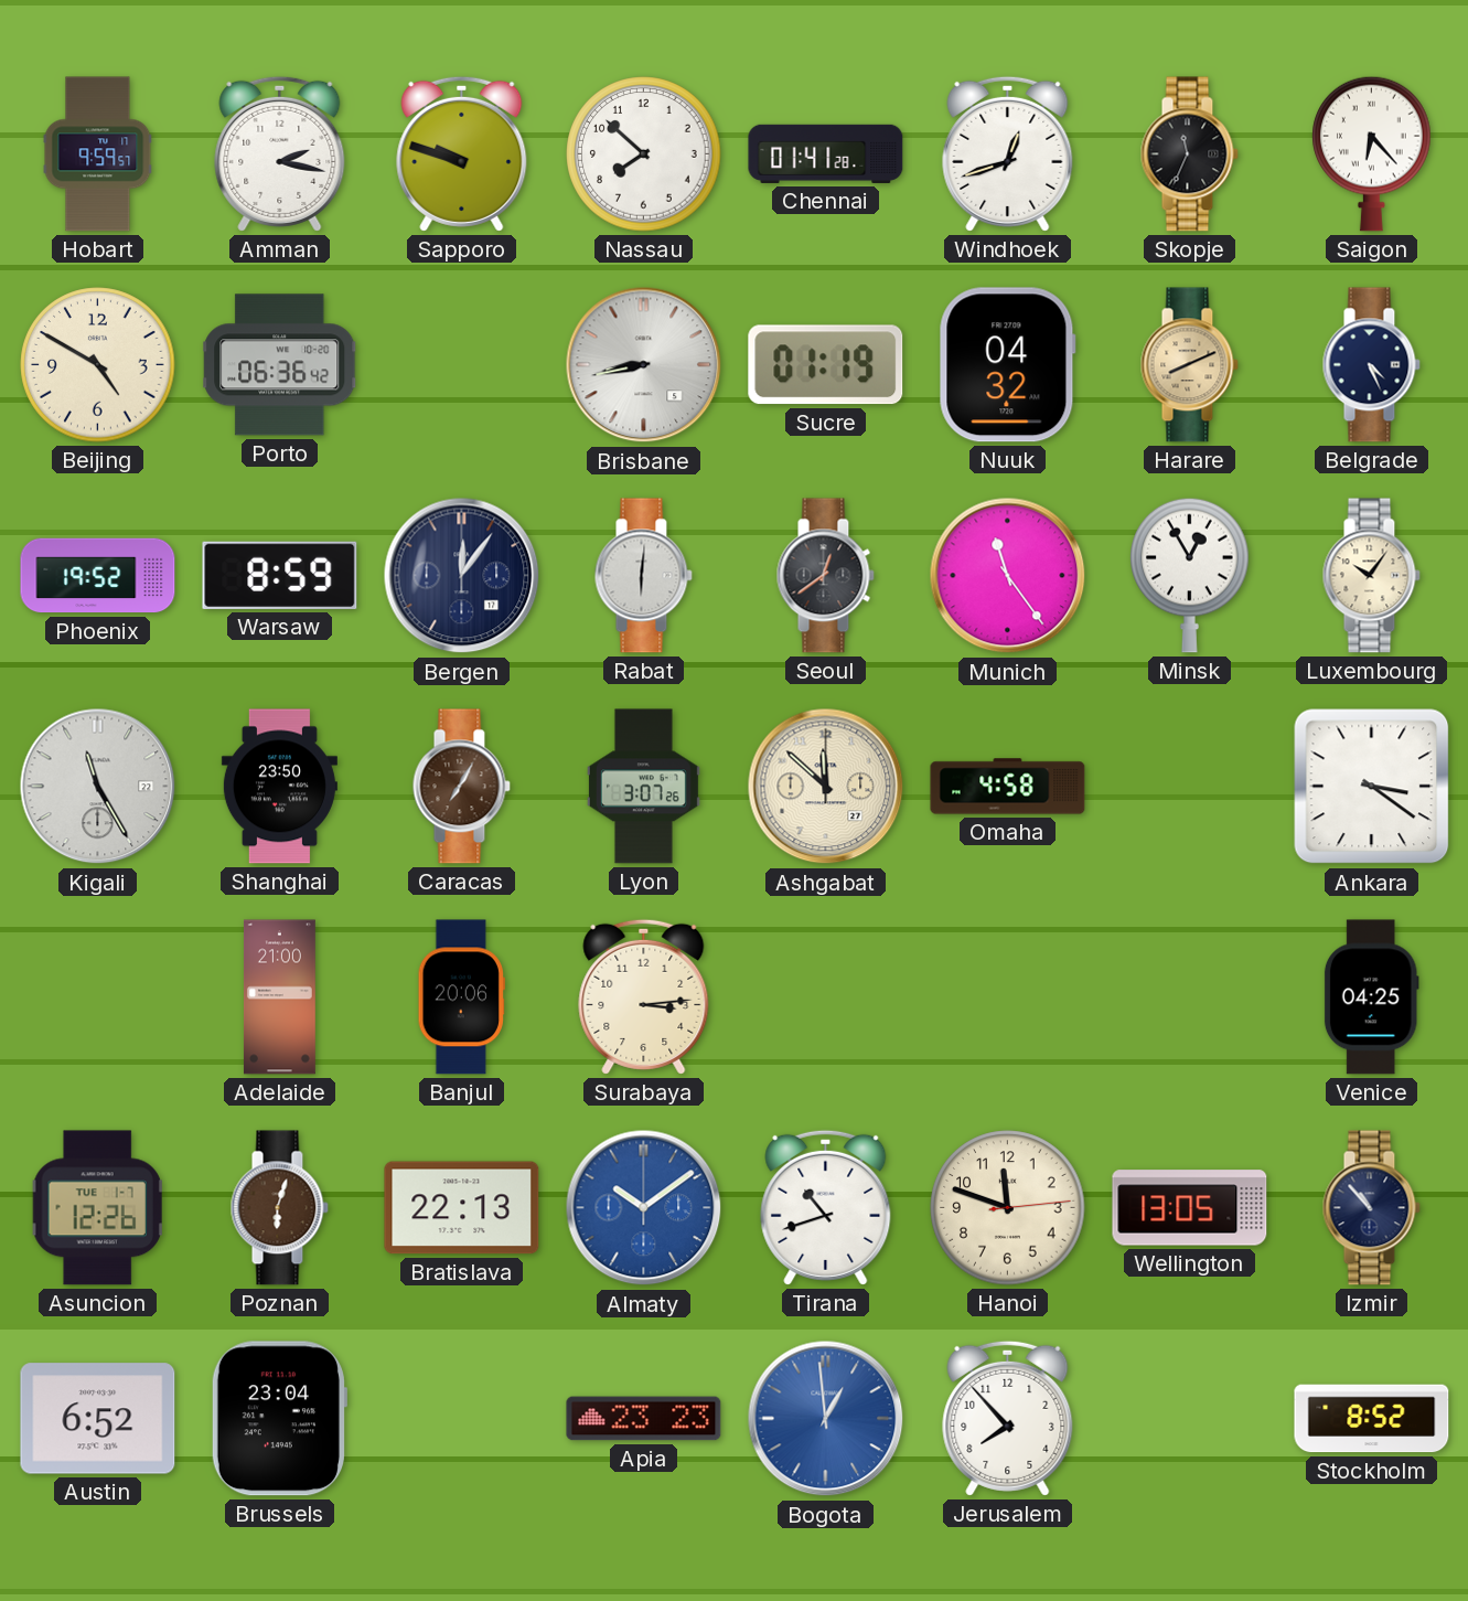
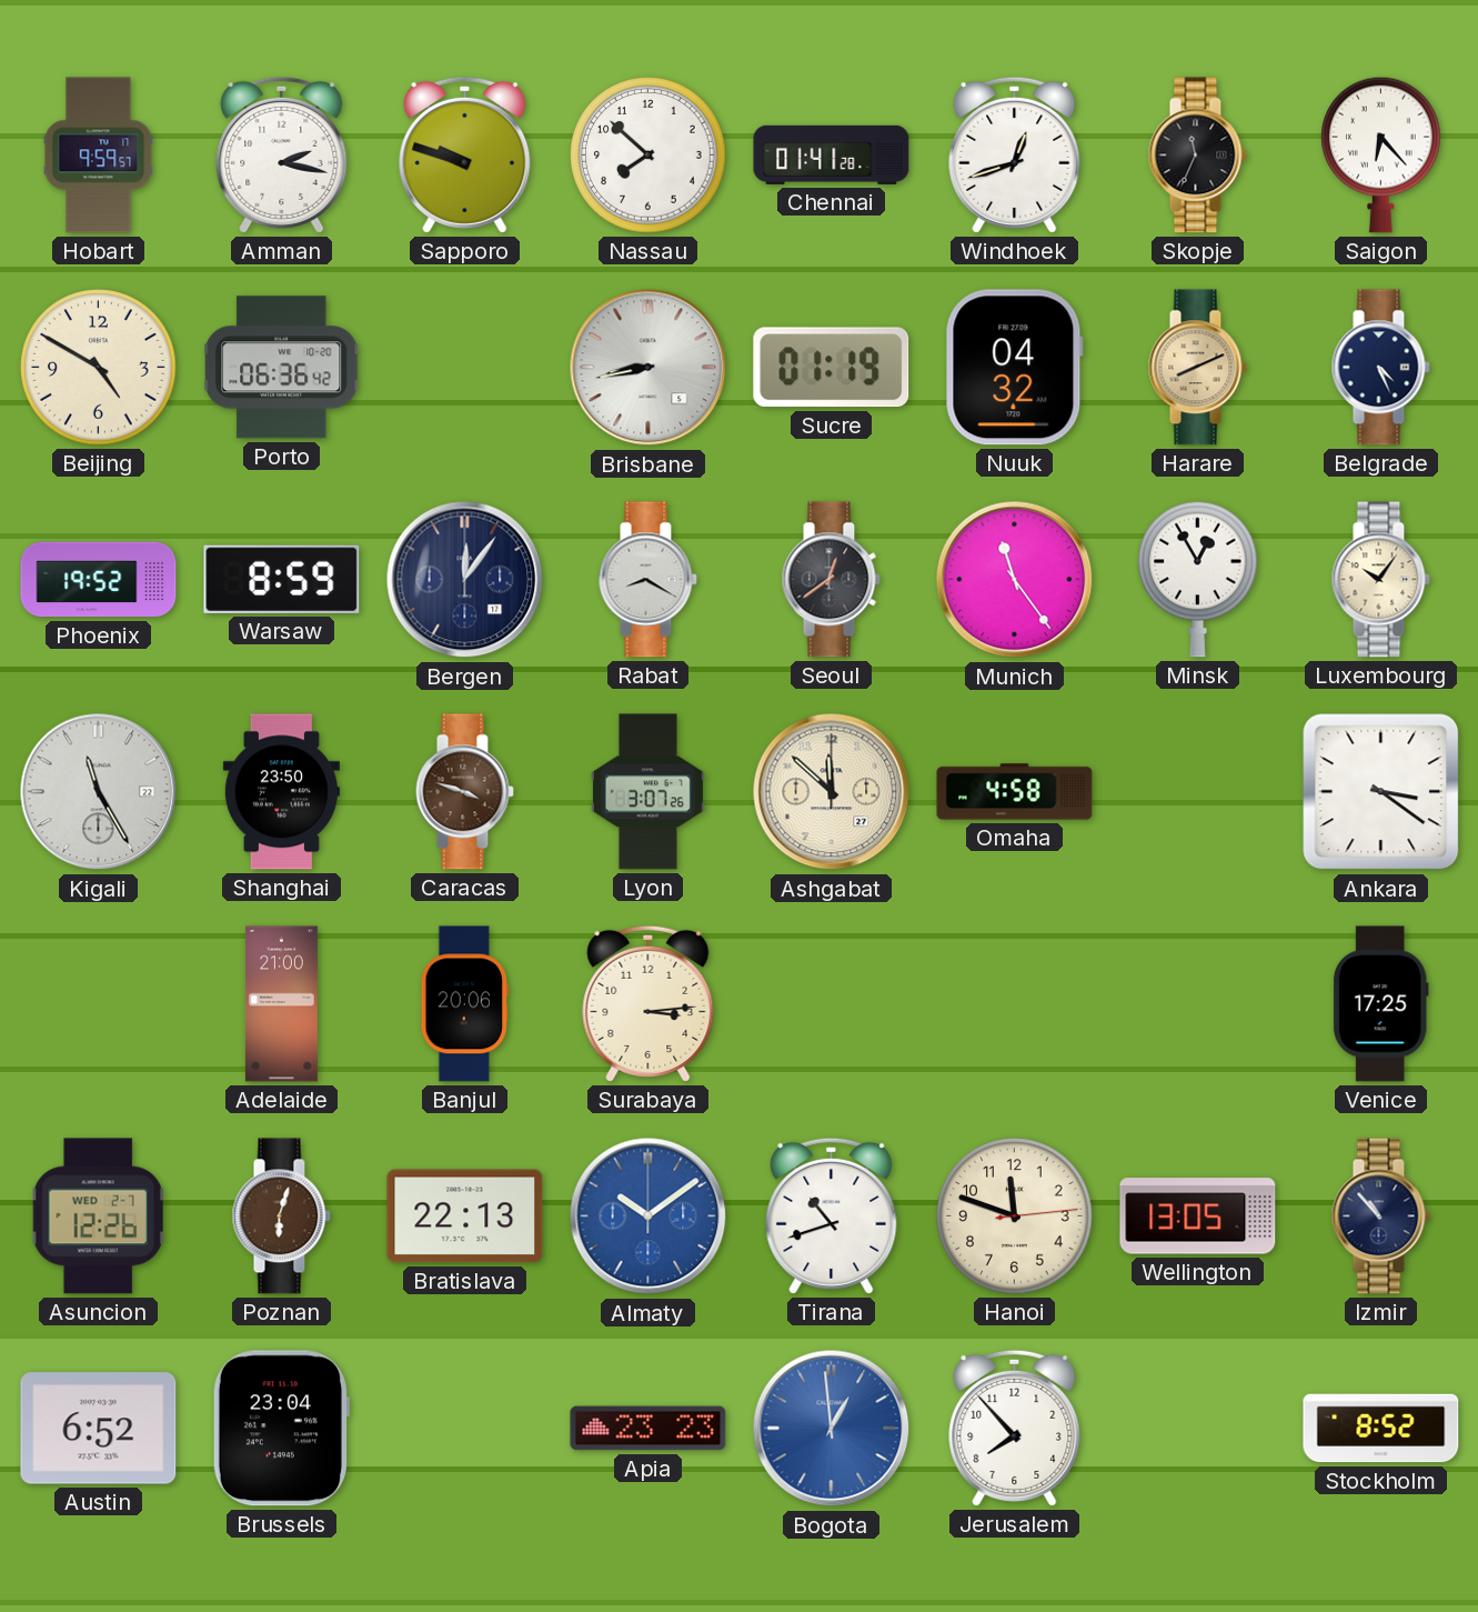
Rabat: 6:01 -> 8:20 (647, 580)
Caracas: 7:05 -> 3:48 (464, 792)
Venice: 04:25 -> 17:25 (1380, 1004)
Asuncion date: TUE 1-7 -> WED 2-7 (98, 1216)
